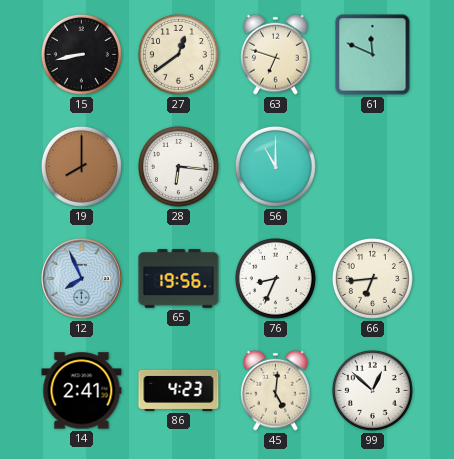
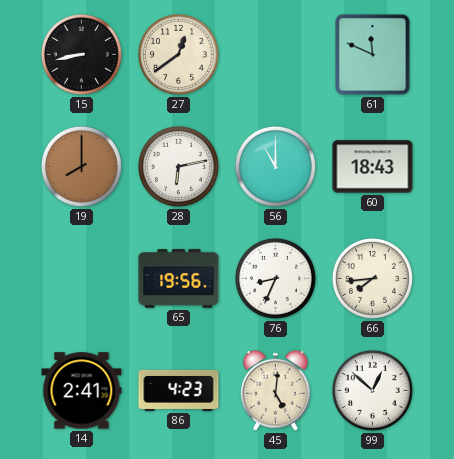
63: 6:48 -> none (276, 54)
28: 6:16 -> 6:13 (178, 166)
60: none -> 18:43 (373, 167)
12: 7:56 -> none (82, 279)
66: 6:44 -> 7:44 (372, 278)
